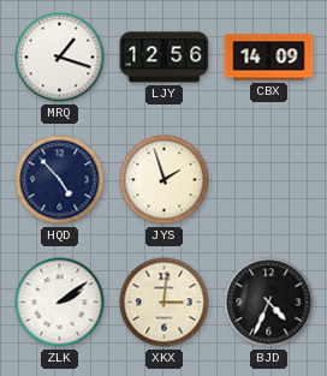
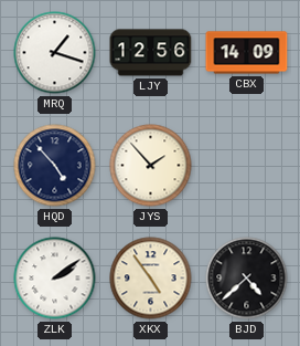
JYS: 1:57 -> 1:53 (151, 166)
XKX: 3:01 -> 4:54 (151, 279)
BJD: 4:34 -> 4:38 (247, 279)
